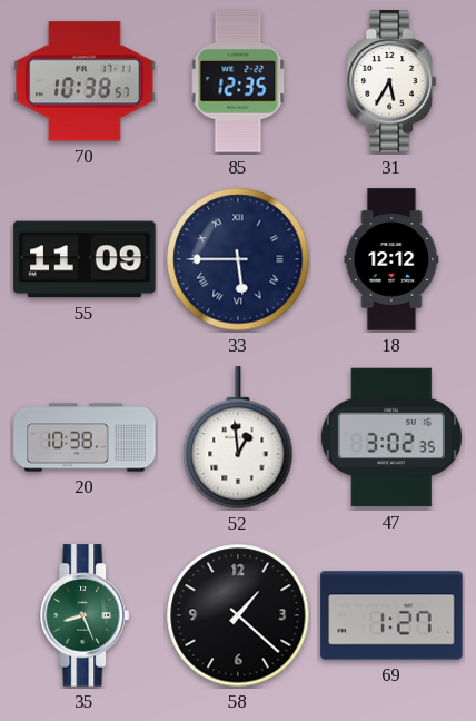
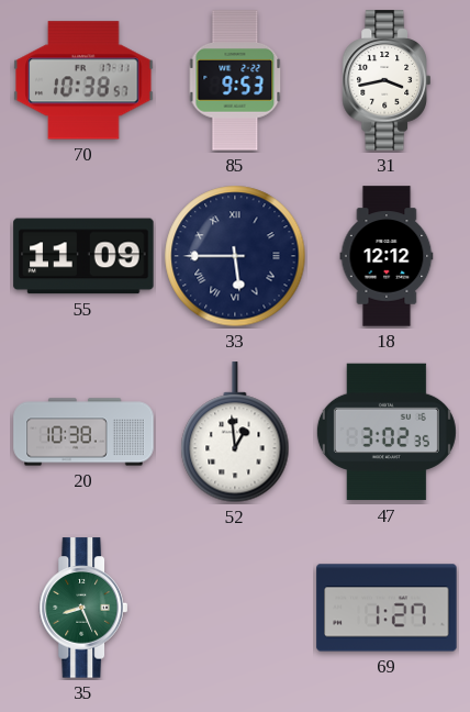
85: 12:35 -> 9:53 (235, 80)
31: 5:35 -> 3:43 (387, 80)
58: 1:22 -> none (238, 615)
